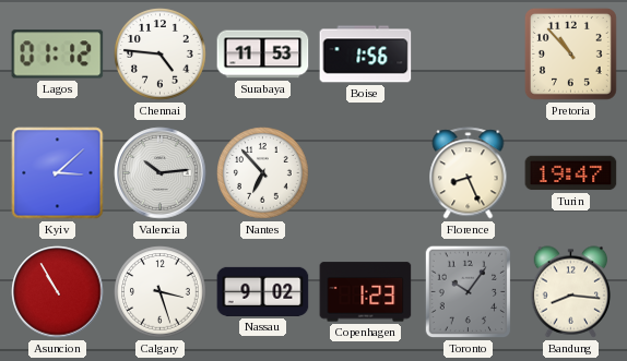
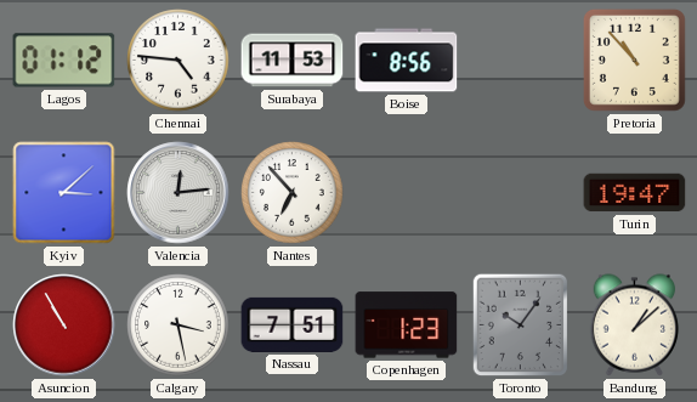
Boise: 1:56 -> 8:56 (407, 61)
Valencia: 10:14 -> 12:14 (178, 193)
Florence: 8:26 -> none (469, 173)
Calgary: 3:27 -> 3:28 (178, 325)
Nassau: 9:02 -> 7:51 (293, 324)
Bandung: 8:16 -> 1:08 (635, 325)
